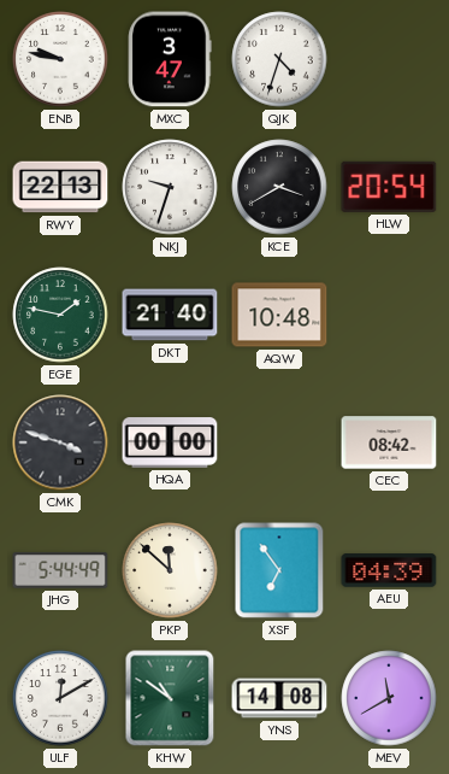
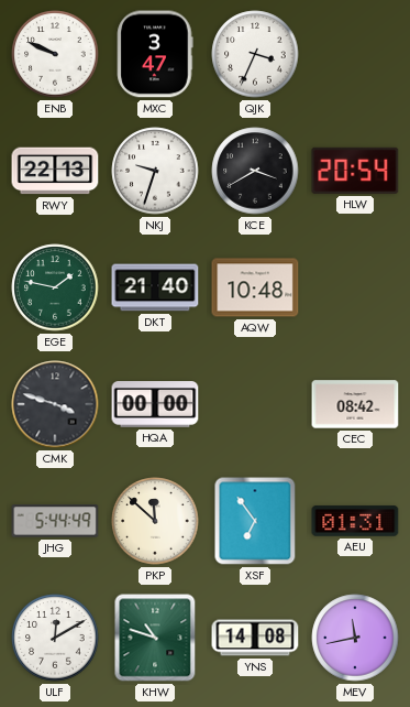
ENB: 9:47 -> 9:49 (55, 54)
QJK: 4:33 -> 3:34 (255, 54)
AEU: 04:39 -> 01:31 (355, 521)
KHW: 10:51 -> 10:48 (155, 638)
MEV: 11:40 -> 11:43 (355, 638)
